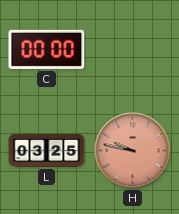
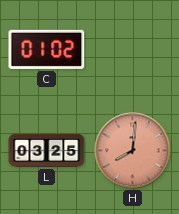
C: 00:00 -> 01:02 (47, 49)
H: 9:47 -> 8:01 (133, 151)
